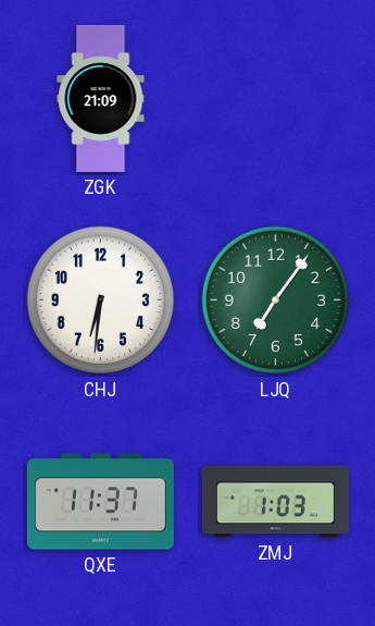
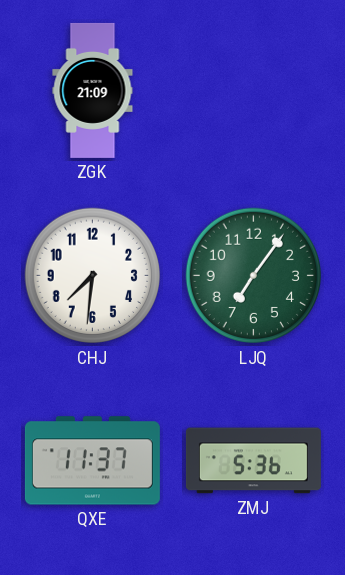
CHJ: 6:31 -> 7:31 (93, 276)
ZMJ: 1:03 -> 5:36 (253, 461)
